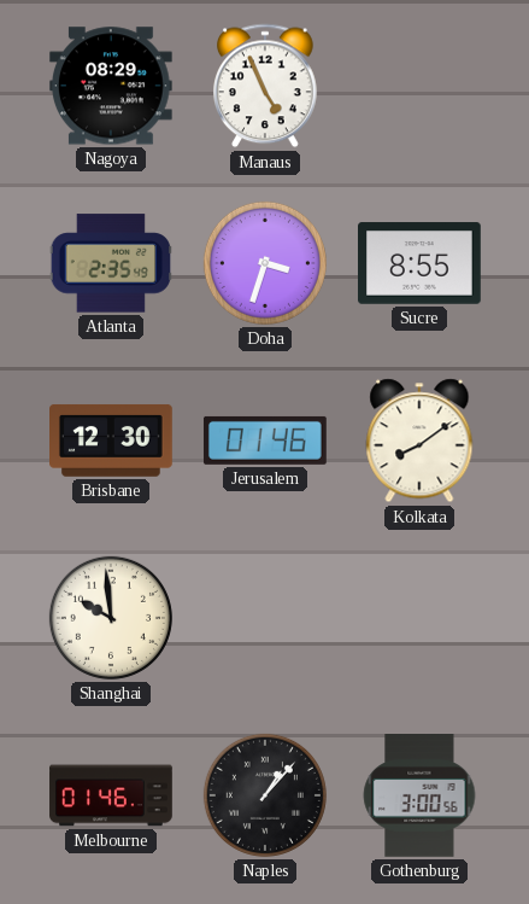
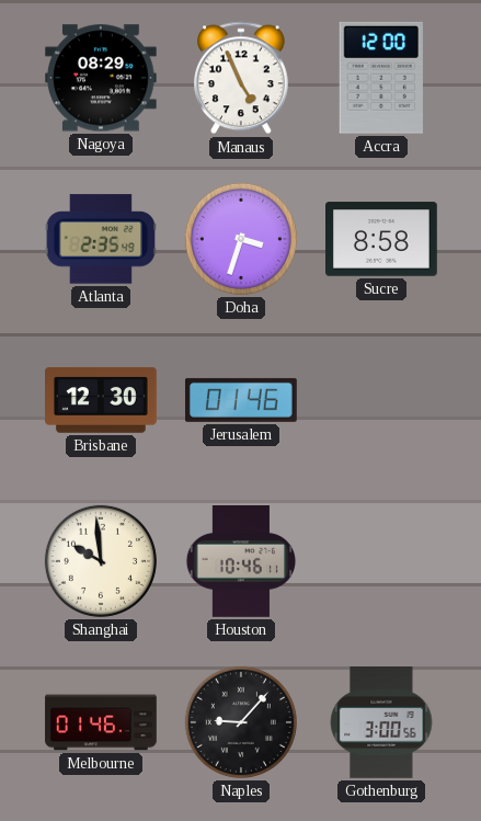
Accra: none -> 12:00 (381, 78)
Sucre: 8:55 -> 8:58 (382, 239)
Kolkata: 8:09 -> none (419, 441)
Houston: none -> 10:46 (240, 562)
Naples: 1:07 -> 9:07 (241, 722)
